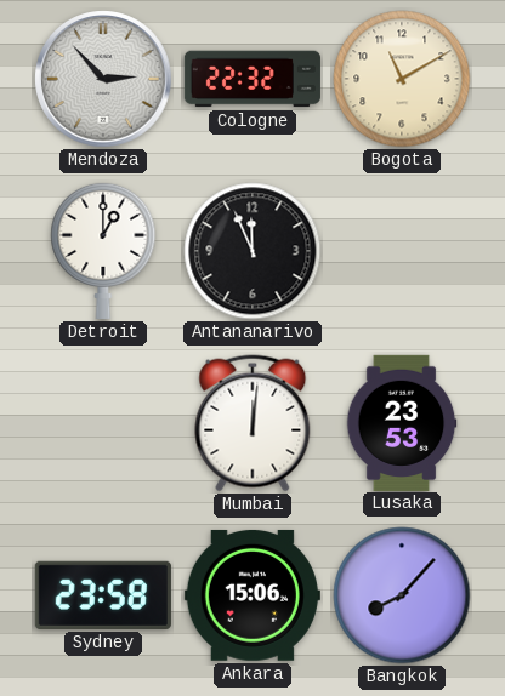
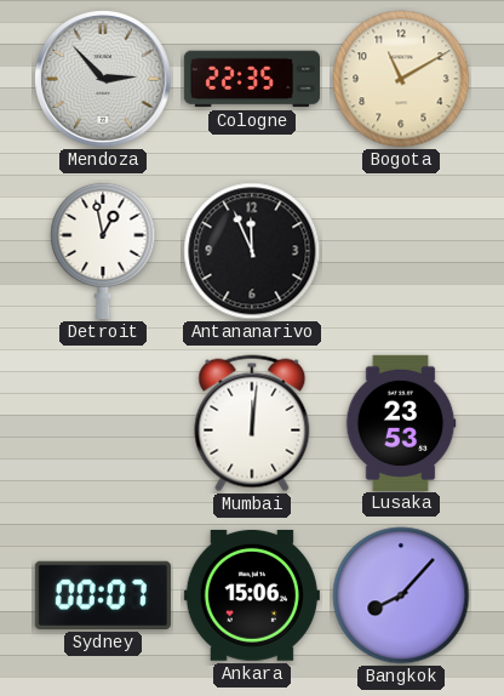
Cologne: 22:32 -> 22:35 (252, 79)
Detroit: 1:00 -> 12:58 (103, 250)
Sydney: 23:58 -> 00:07 (103, 595)
